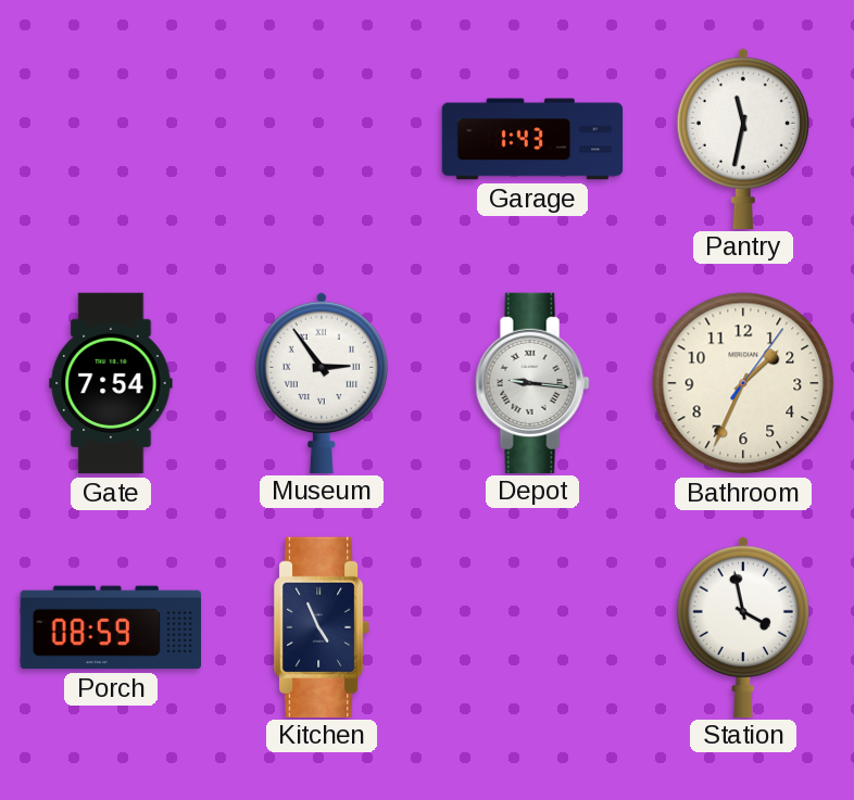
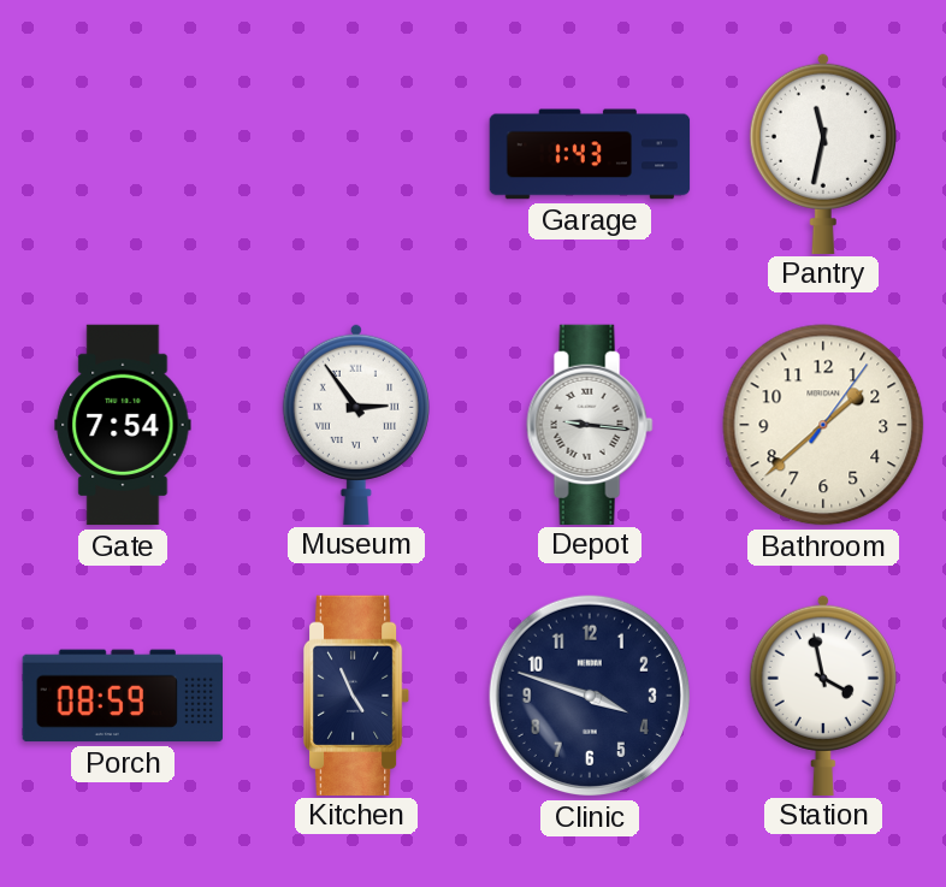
Bathroom: 1:34 -> 1:38 (823, 425)
Clinic: none -> 3:48 (590, 696)
